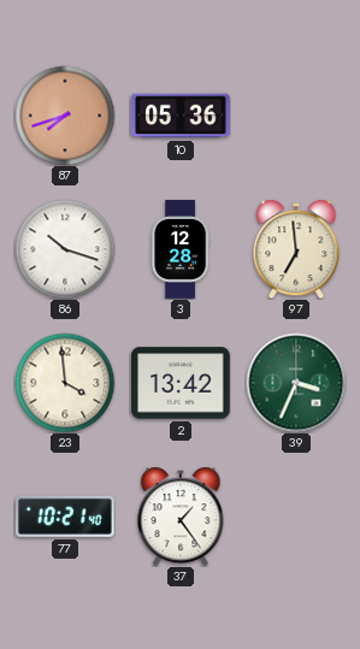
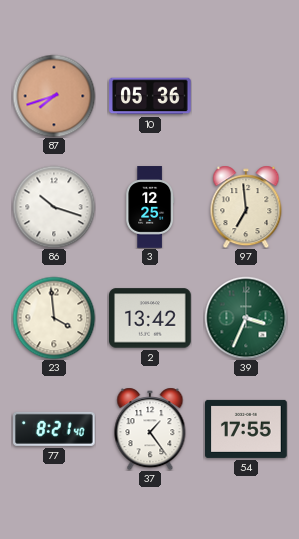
3: 12:28 -> 12:25 (150, 207)
77: 10:21 -> 8:21 (55, 429)
54: none -> 17:55 (247, 429)
